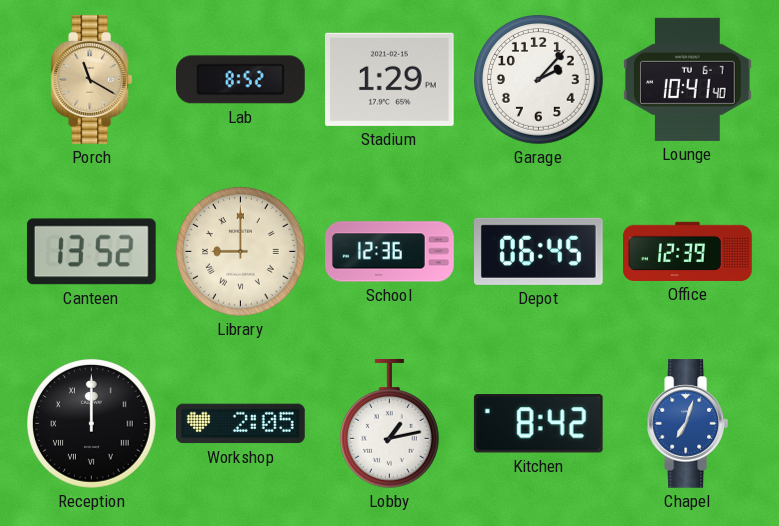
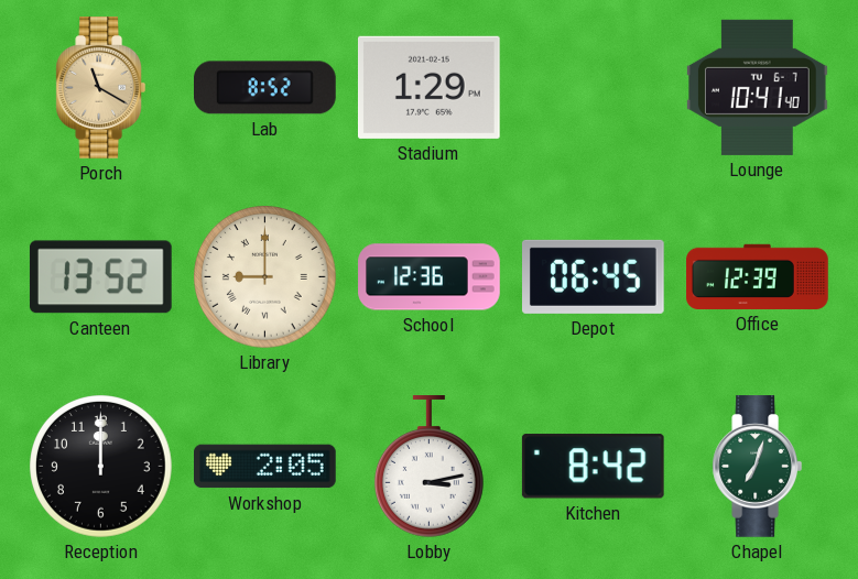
Garage: 2:07 -> none (539, 80)
Reception numerals: Roman -> Arabic (101, 467)
Lobby: 1:13 -> 3:13 (428, 467)
Chapel dial: blue -> green (757, 467)
